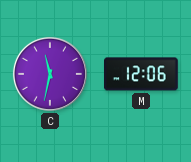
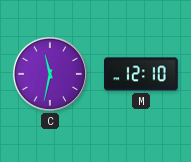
M: 12:06 -> 12:10 (142, 74)
